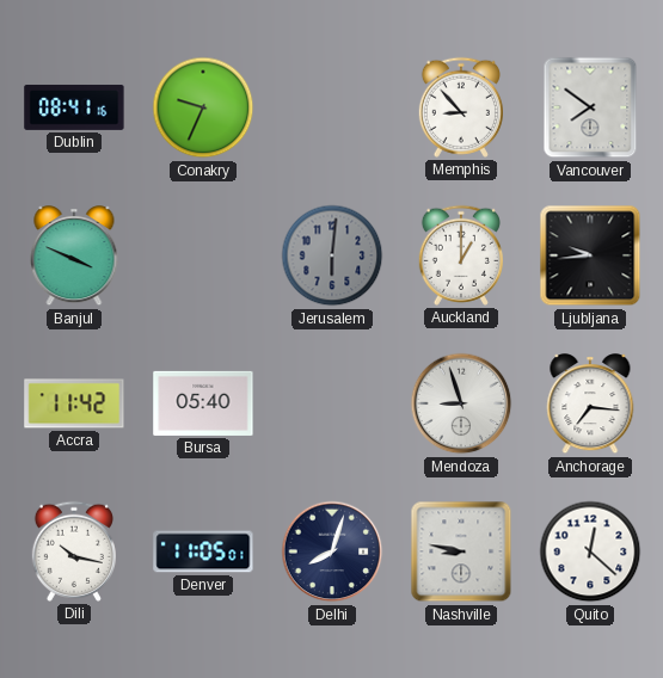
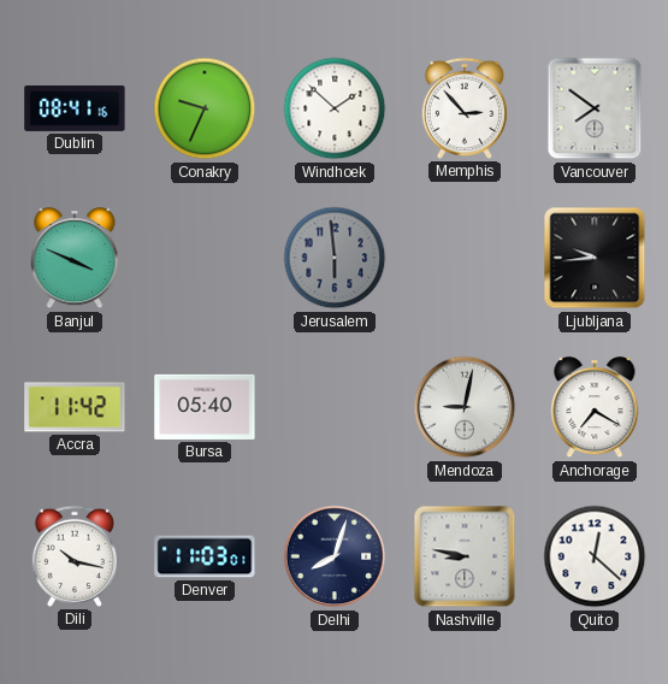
Windhoek: none -> 1:52 (335, 108)
Memphis: 8:53 -> 2:53 (465, 108)
Jerusalem: 6:01 -> 5:59 (335, 258)
Auckland: 1:00 -> none (461, 255)
Mendoza: 8:57 -> 9:02 (465, 407)
Anchorage: 7:16 -> 7:20 (595, 408)
Denver: 11:05 -> 11:03 (205, 556)
